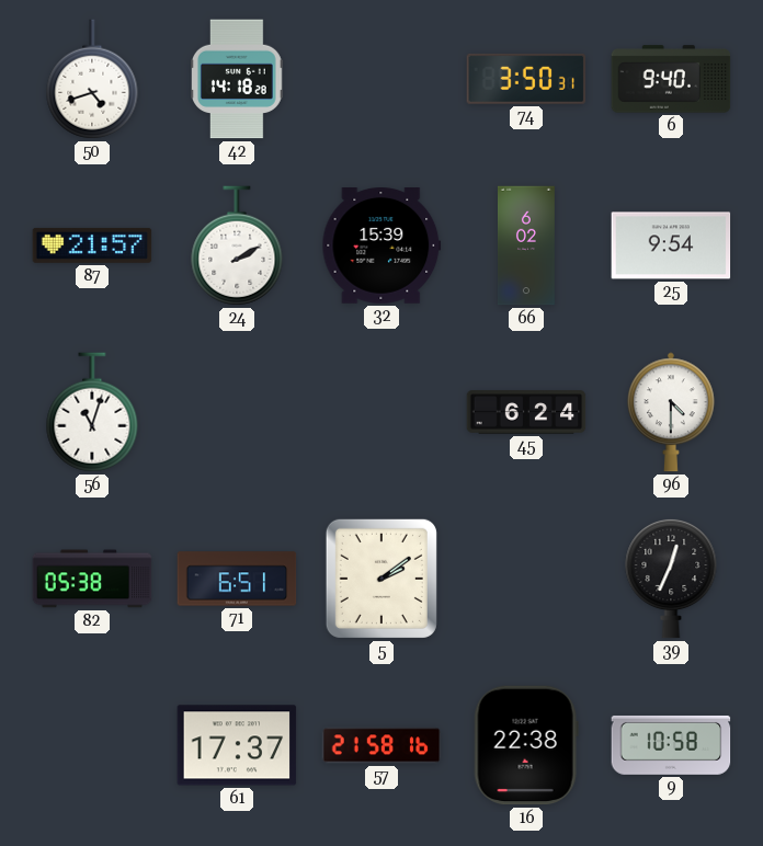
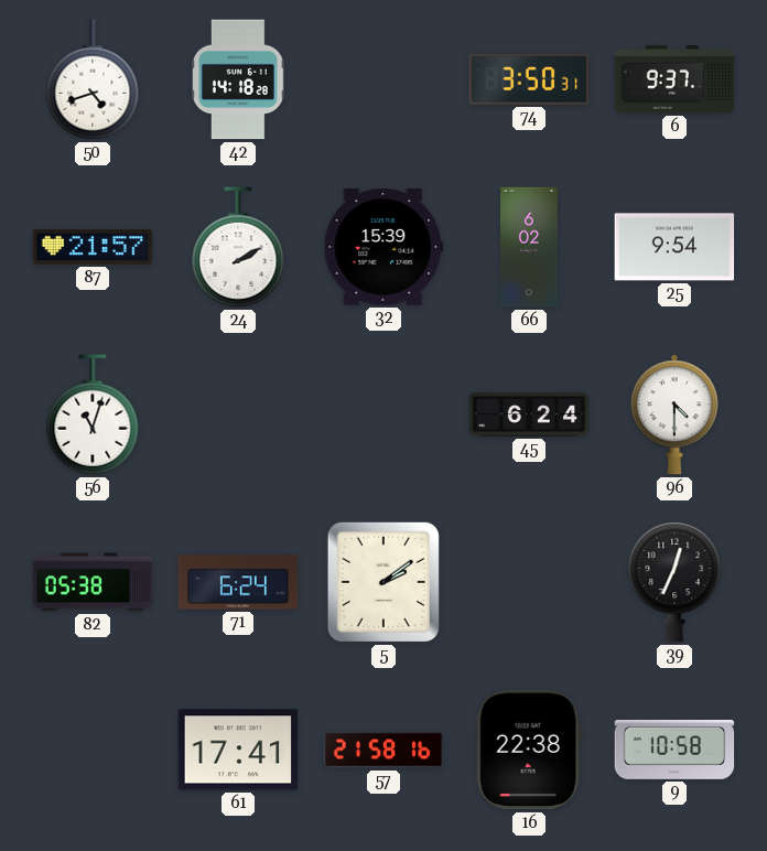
6: 9:40 -> 9:37 (674, 79)
71: 6:51 -> 6:24 (238, 582)
61: 17:37 -> 17:41 (238, 750)
